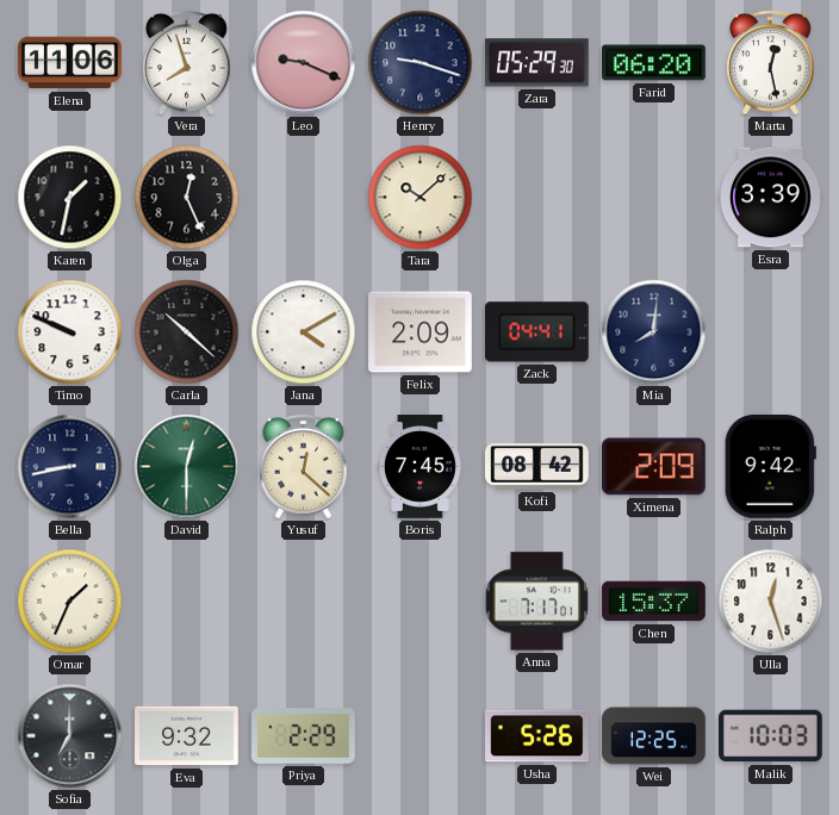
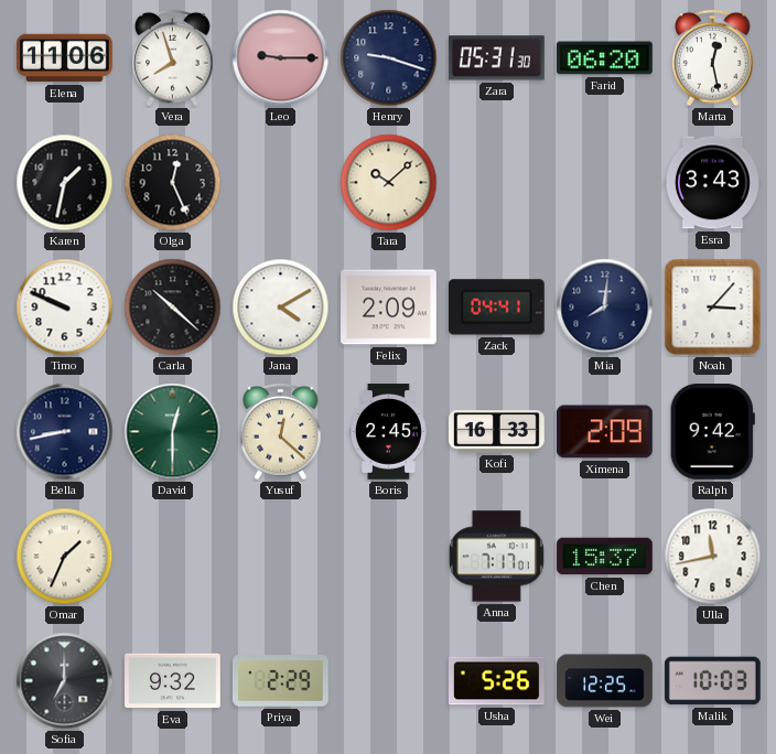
Leo: 9:19 -> 9:15 (281, 58)
Zara: 05:29 -> 05:31 (497, 58)
Esra: 3:39 -> 3:43 (713, 183)
Noah: none -> 3:07 (713, 308)
Boris: 7:45 -> 2:45 (389, 432)
Kofi: 08:42 -> 16:33 (497, 432)
Ulla: 12:27 -> 11:43 (713, 557)
